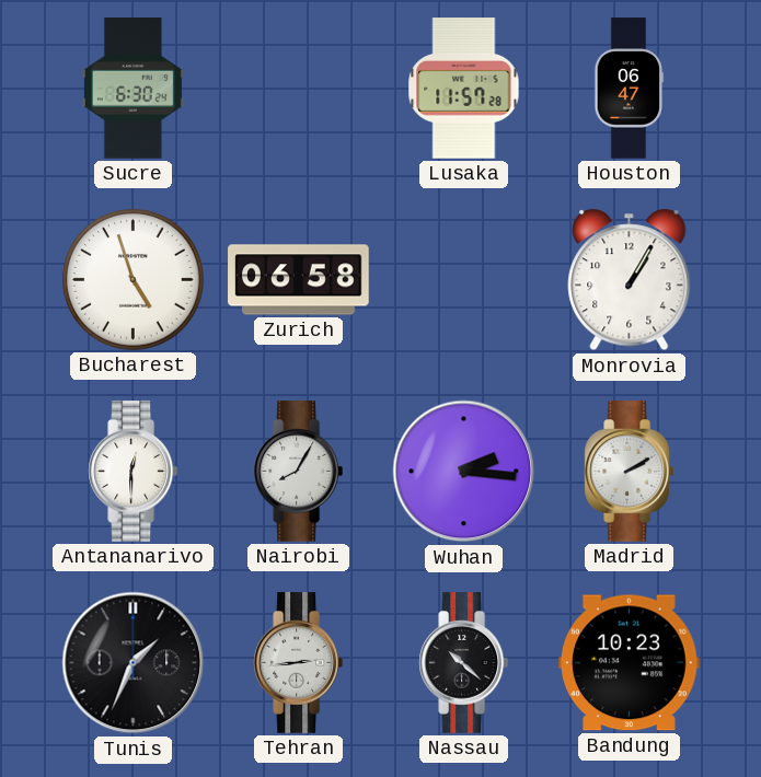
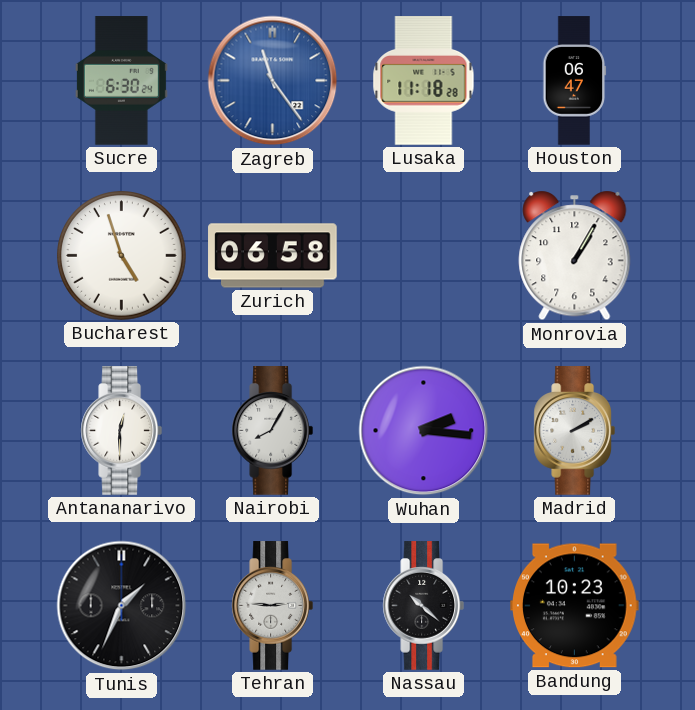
Zagreb: none -> 11:24 (273, 81)
Lusaka: 11:57 -> 11:18 (424, 81)
Tehran: 2:44 -> 2:46 (272, 606)
